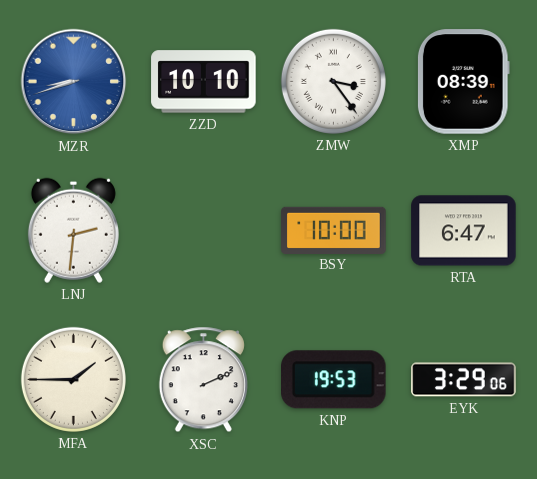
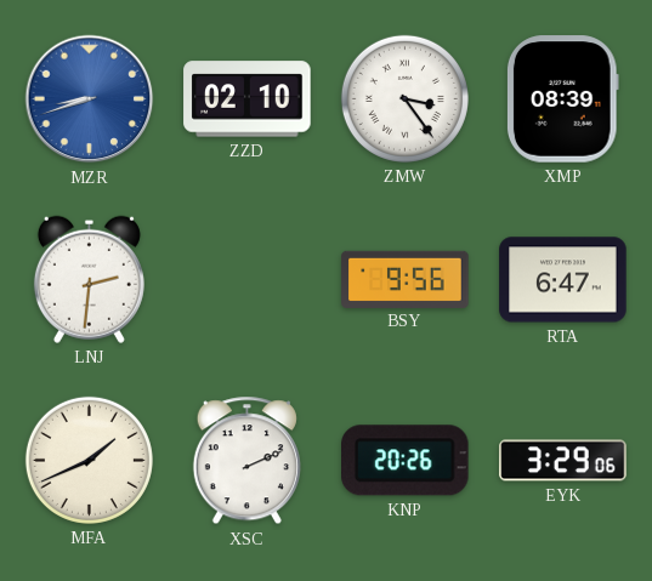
ZZD: 10:10 -> 02:10 (248, 99)
BSY: 10:00 -> 9:56 (406, 279)
MFA: 1:45 -> 1:41 (89, 460)
KNP: 19:53 -> 20:26 (406, 461)
